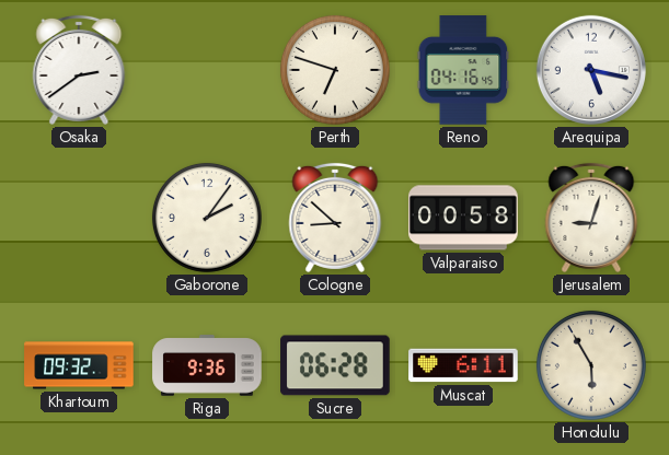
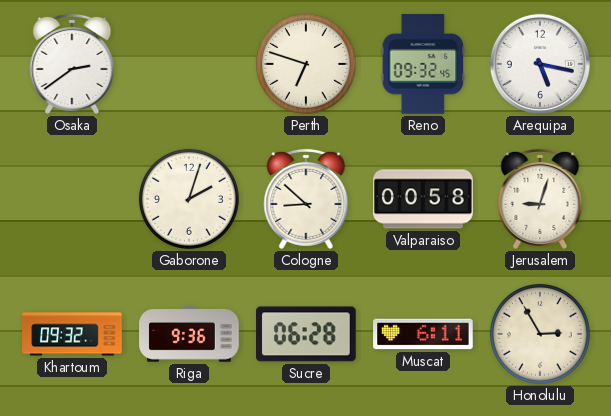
Reno: 04:16 -> 09:32 (423, 64)
Gaborone: 2:06 -> 2:03 (189, 199)
Honolulu: 5:55 -> 2:55 (540, 334)
